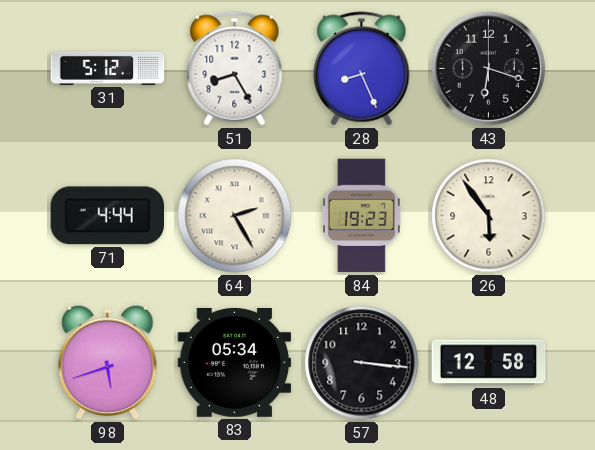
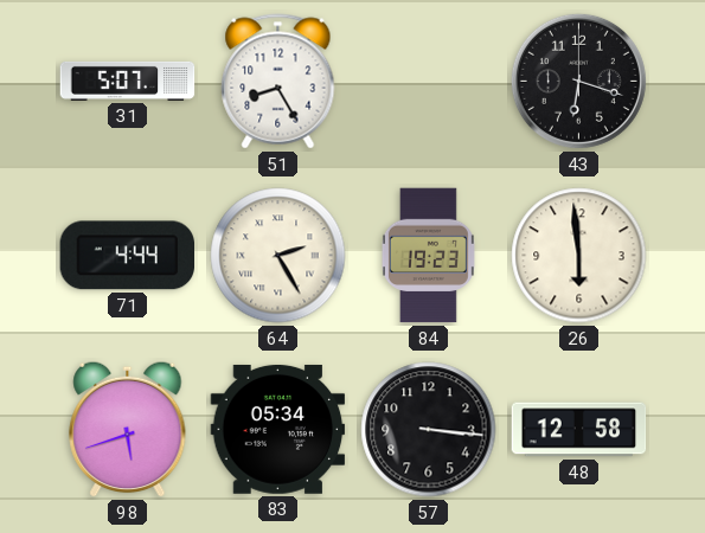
31: 5:12 -> 5:07 (128, 81)
28: 8:26 -> none (362, 69)
26: 5:54 -> 5:59 (579, 256)
